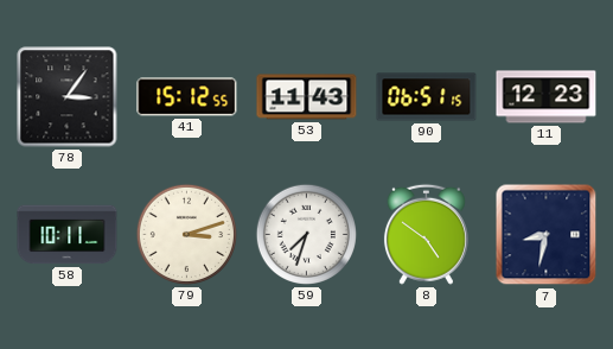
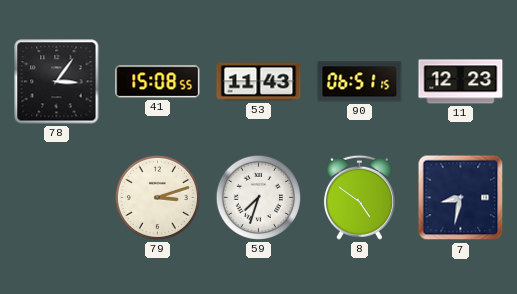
41: 15:12 -> 15:08 (158, 82)
58: 10:11 -> none (68, 235)
